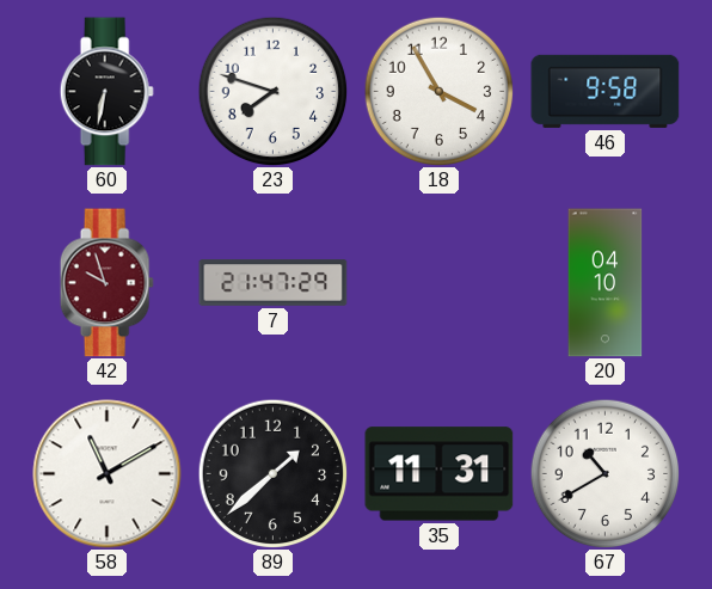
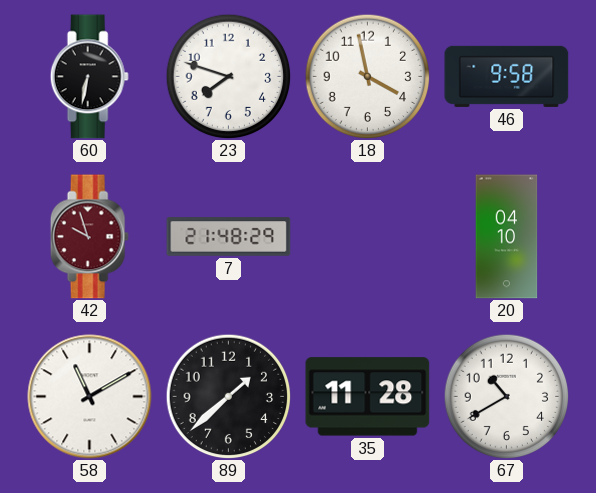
18: 3:55 -> 3:58 (367, 76)
7: 21:47 -> 21:48 (229, 237)
35: 11:31 -> 11:28 (368, 397)
